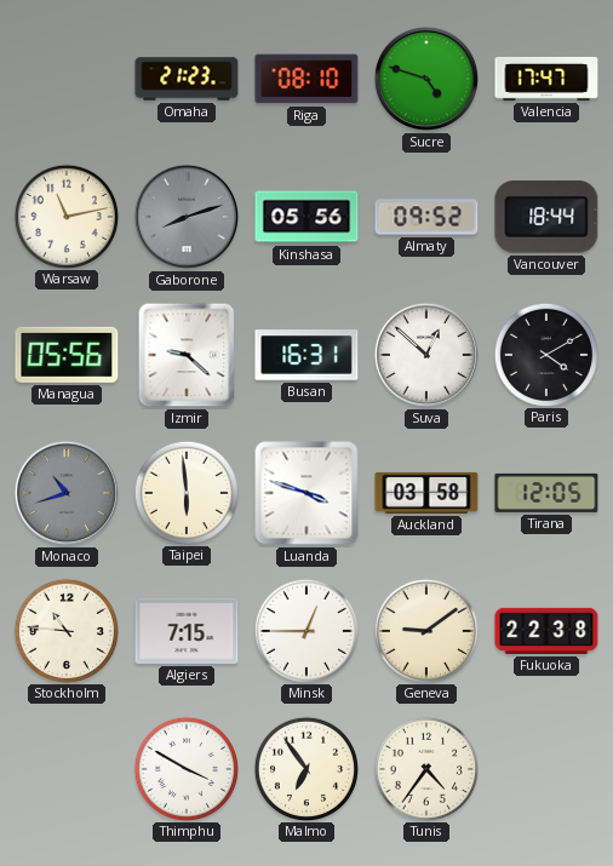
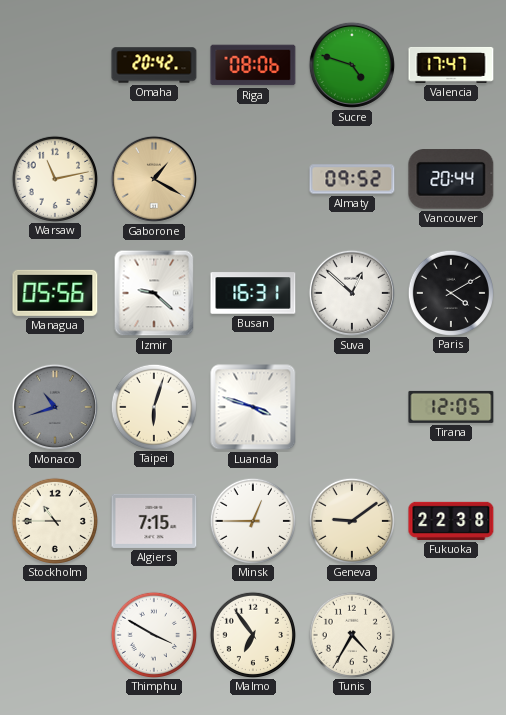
Omaha: 21:23 -> 20:42 (154, 65)
Riga: 08:10 -> 08:06 (253, 65)
Gaborone: 8:12 -> 1:20 (154, 179)
Gaborone dial: grey -> champagne (154, 179)
Kinshasa: 05:56 -> none (306, 217)
Vancouver: 18:44 -> 20:44 (451, 180)
Taipei: 5:59 -> 6:03 (153, 406)
Auckland: 03:58 -> none (426, 493)
Stockholm: 10:46 -> 10:45 (54, 520)
Tunis: 4:36 -> 4:35 (351, 634)
